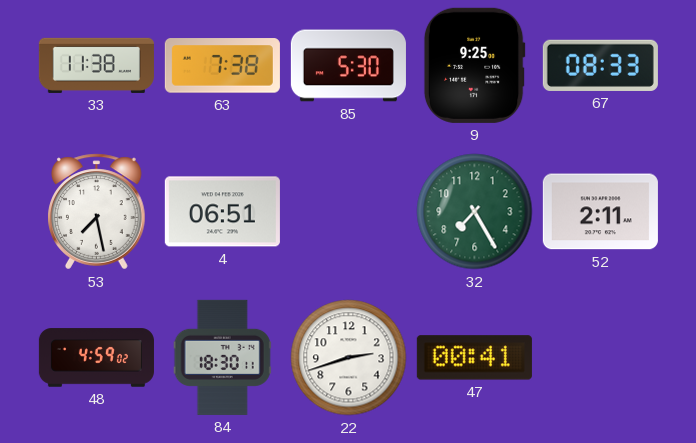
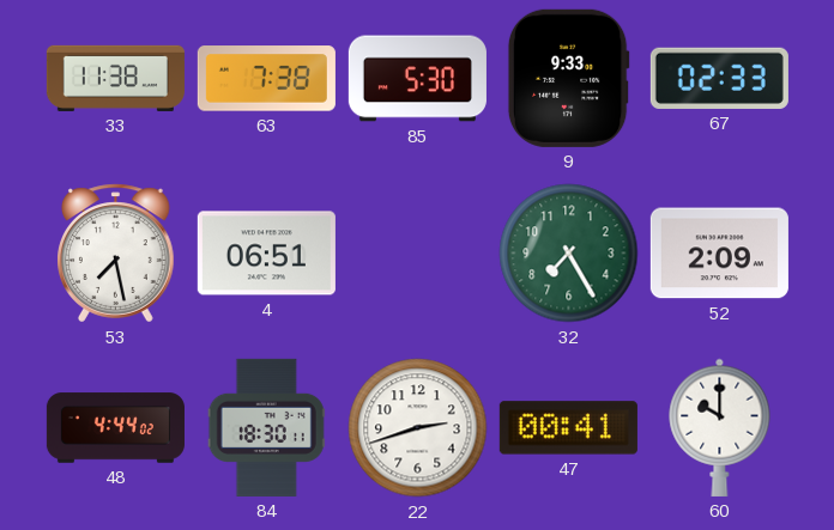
9: 9:25 -> 9:33 (568, 78)
67: 08:33 -> 02:33 (719, 78)
52: 2:11 -> 2:09 (719, 254)
48: 4:59 -> 4:44 (115, 428)
60: none -> 10:00 (720, 427)
